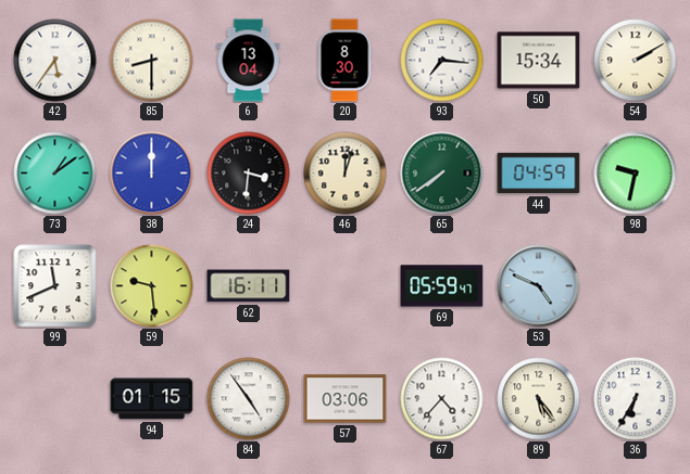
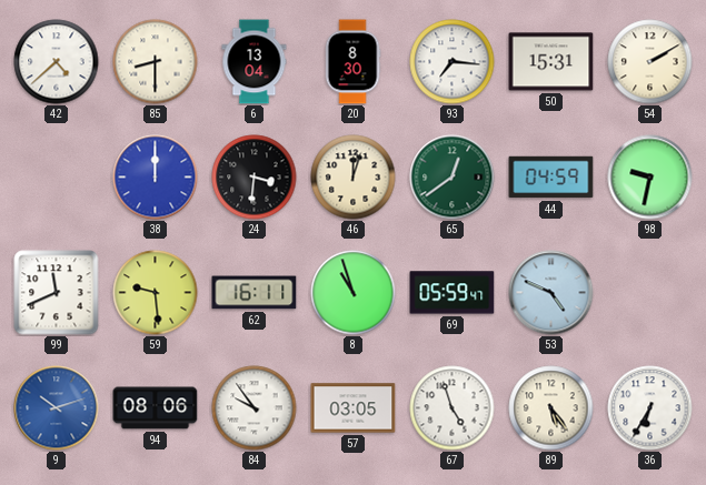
42: 5:36 -> 4:38 (57, 62)
50: 15:34 -> 15:31 (551, 62)
73: 1:09 -> none (55, 174)
65: 7:39 -> 12:39 (453, 178)
8: none -> 10:57 (354, 293)
9: none -> 10:12 (57, 408)
94: 01:15 -> 08:06 (156, 408)
84: 4:54 -> 9:54 (255, 408)
57: 03:06 -> 03:05 (354, 408)
67: 4:37 -> 4:57 (453, 408)
